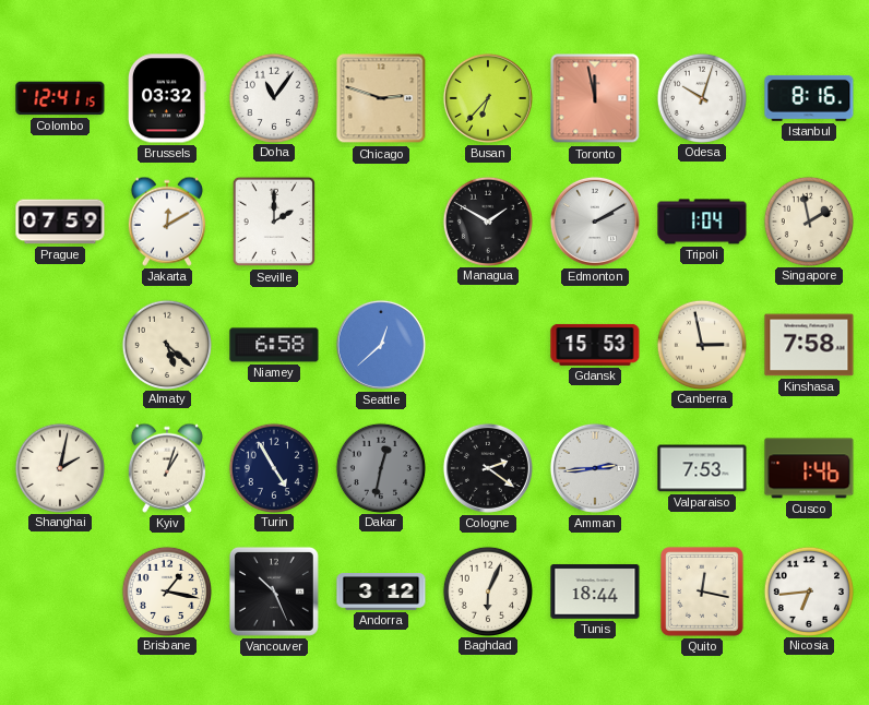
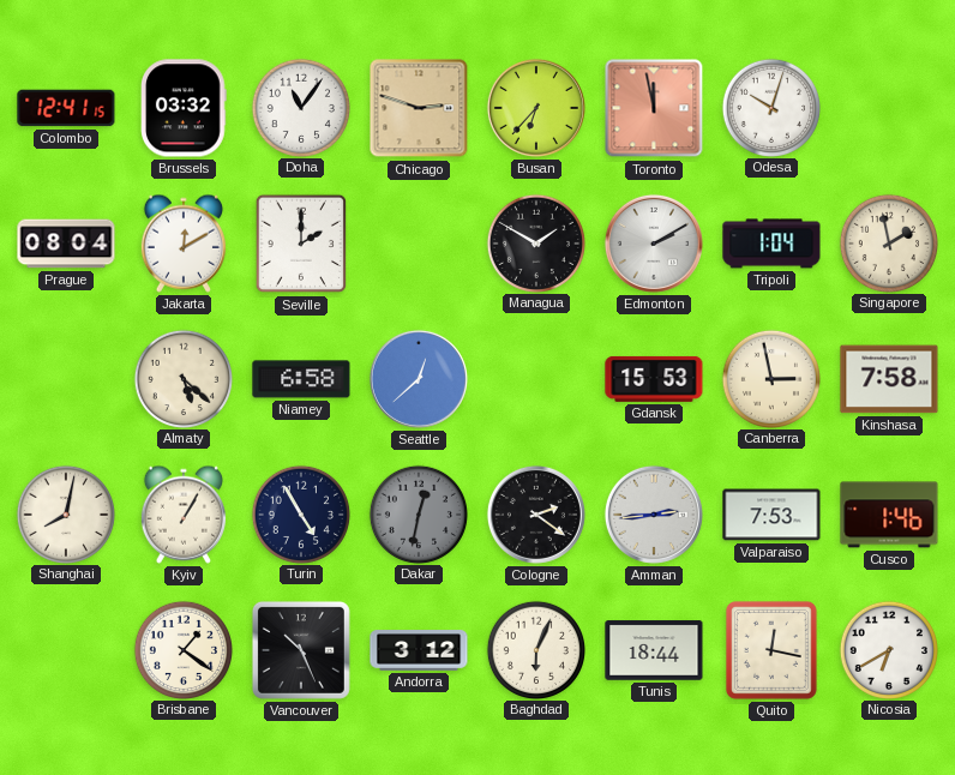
Istanbul: 8:16 -> none (809, 98)
Prague: 07:59 -> 08:04 (66, 244)
Shanghai: 2:02 -> 8:02 (65, 513)
Kyiv: 1:03 -> 1:05 (184, 515)
Brisbane: 1:17 -> 1:21 (182, 649)
Nicosia: 6:44 -> 6:40 (888, 649)
